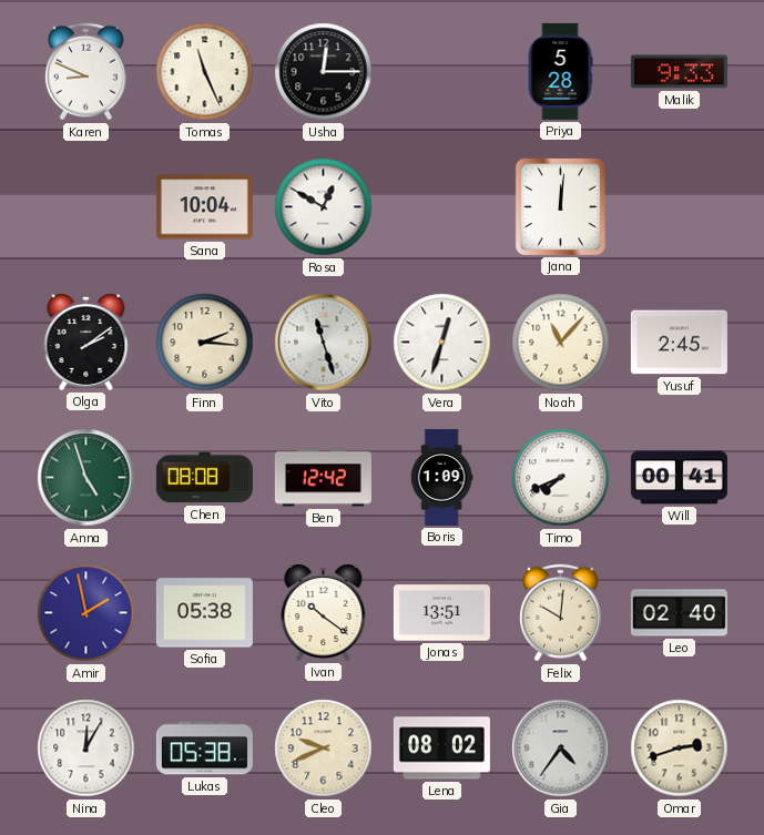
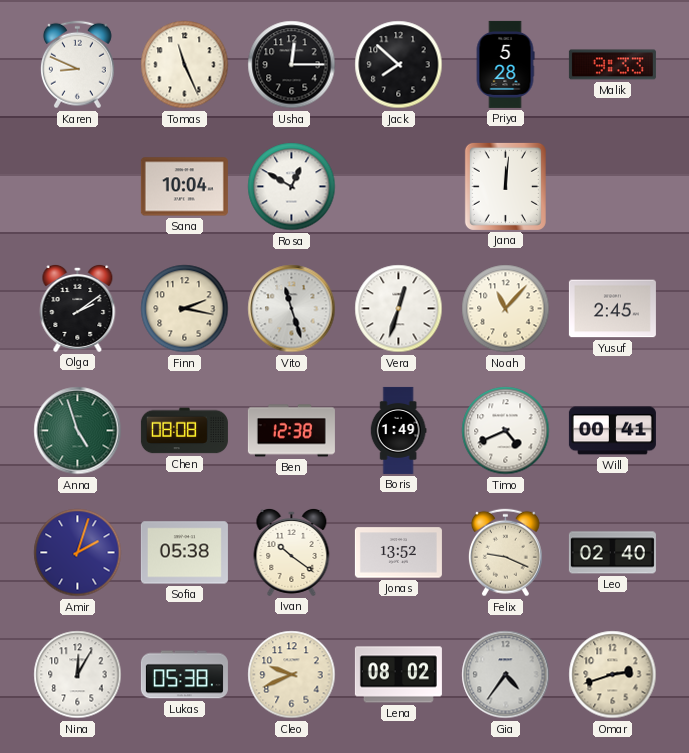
Jack: none -> 7:52 (399, 65)
Finn: 2:16 -> 2:17 (185, 309)
Ben: 12:42 -> 12:38 (291, 431)
Boris: 1:09 -> 1:49 (398, 430)
Timo: 7:41 -> 4:41 (506, 431)
Amir: 1:58 -> 2:03 (78, 553)
Jonas: 13:51 -> 13:52 (398, 553)
Felix: 10:01 -> 9:19 (505, 553)
